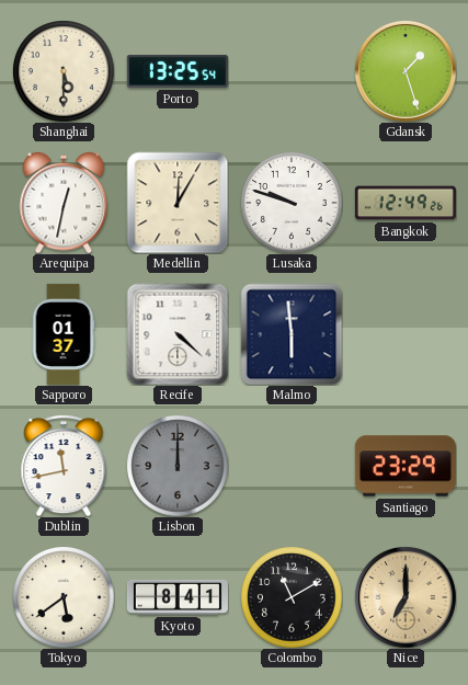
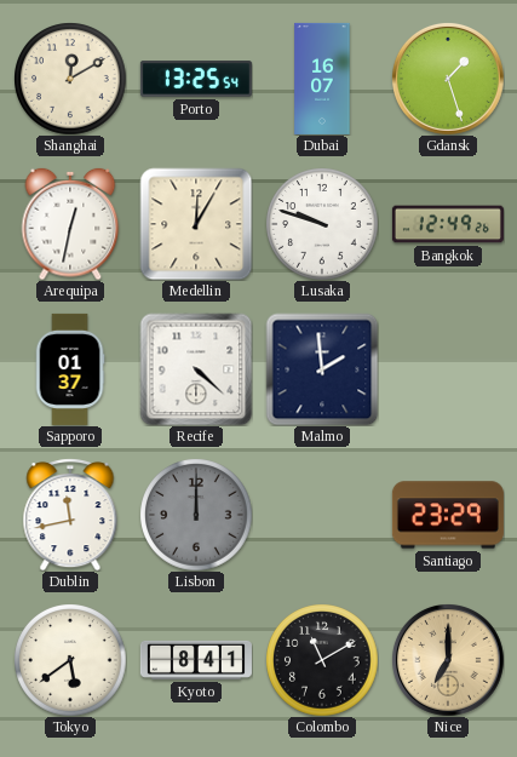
Shanghai: 5:30 -> 12:10 (70, 79)
Dubai: none -> 16:07 (322, 79)
Malmo: 5:59 -> 1:59 (322, 369)
